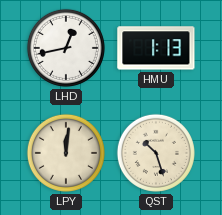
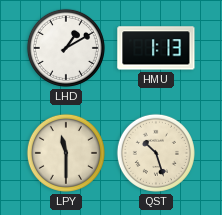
LHD: 12:43 -> 1:10 (66, 48)
LPY: 12:01 -> 11:30 (66, 153)
